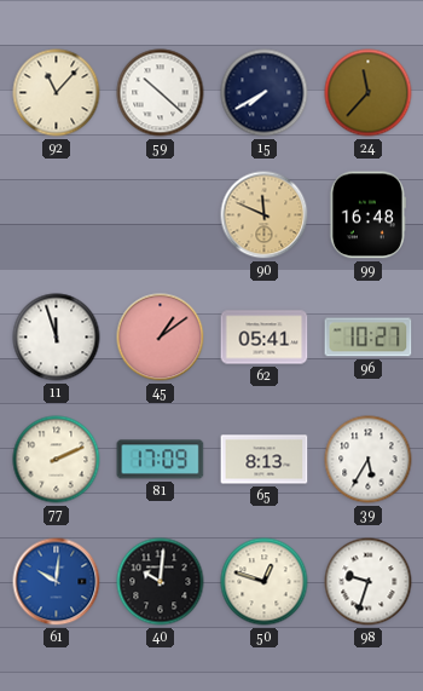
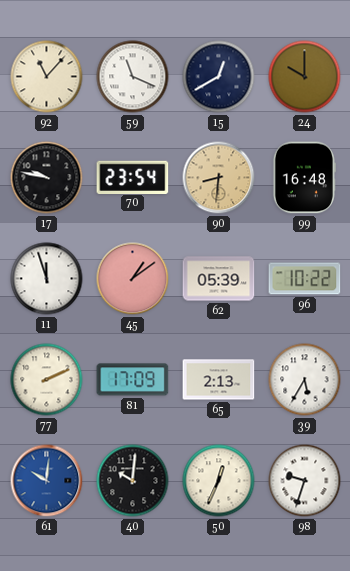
59: 10:22 -> 11:19 (133, 77)
15: 7:40 -> 12:40 (219, 77)
24: 11:37 -> 10:00 (305, 77)
17: none -> 9:47 (47, 178)
70: none -> 23:54 (133, 177)
90: 11:49 -> 8:31 (219, 178)
62: 05:41 -> 05:39 (219, 279)
96: 10:27 -> 10:22 (305, 279)
65: 8:13 -> 2:13 (219, 380)
50: 12:48 -> 12:34 (219, 481)
